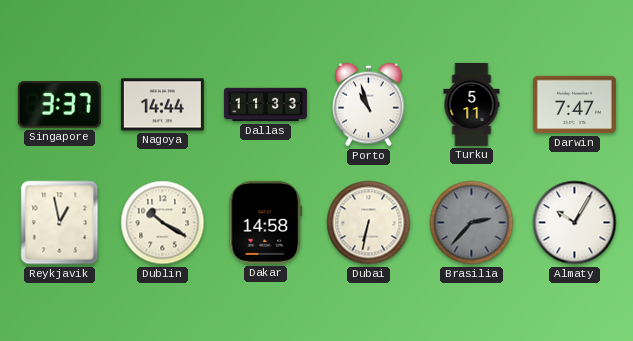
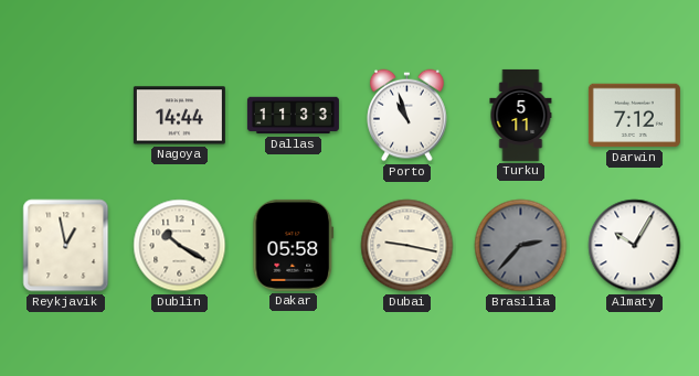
Singapore: 3:37 -> none (59, 105)
Darwin: 7:47 -> 7:12 (634, 116)
Dakar: 14:58 -> 05:58 (294, 245)
Dubai: 6:32 -> 9:17 (407, 246)
